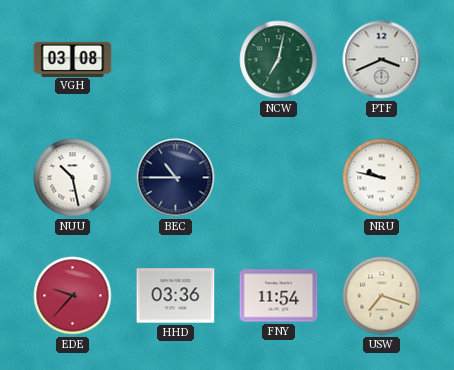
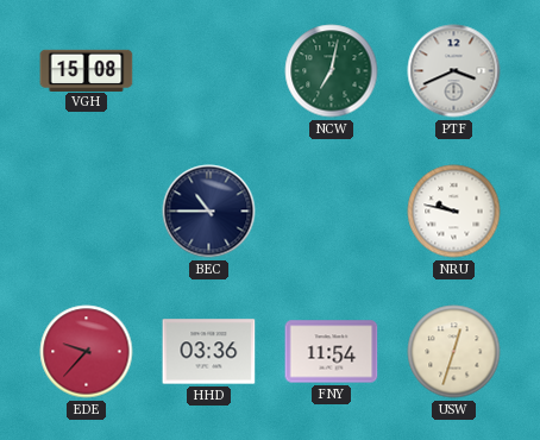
VGH: 03:08 -> 15:08 (87, 70)
NUU: 10:28 -> none (73, 178)
USW: 7:18 -> 12:33 (454, 352)
